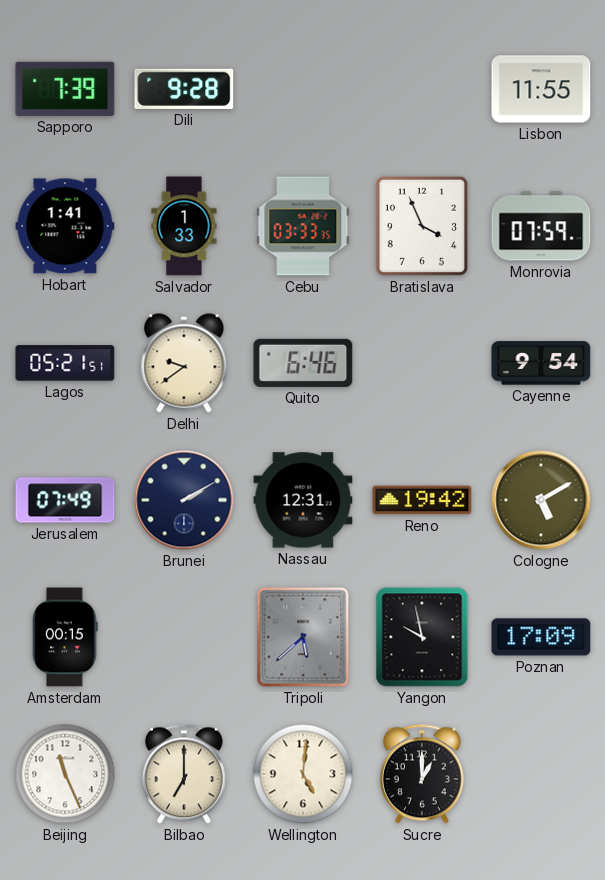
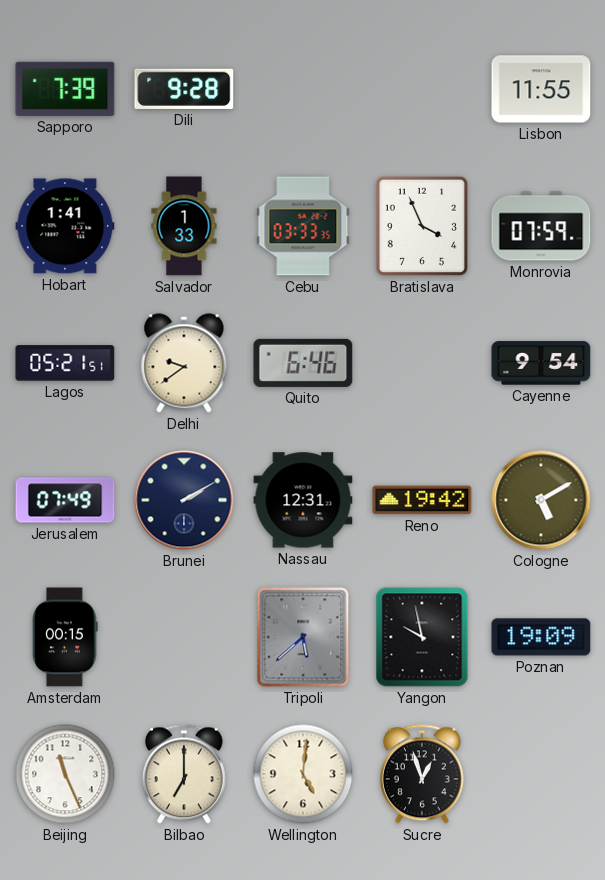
Poznan: 17:09 -> 19:09 (541, 637)
Sucre: 1:00 -> 12:57 (422, 774)
